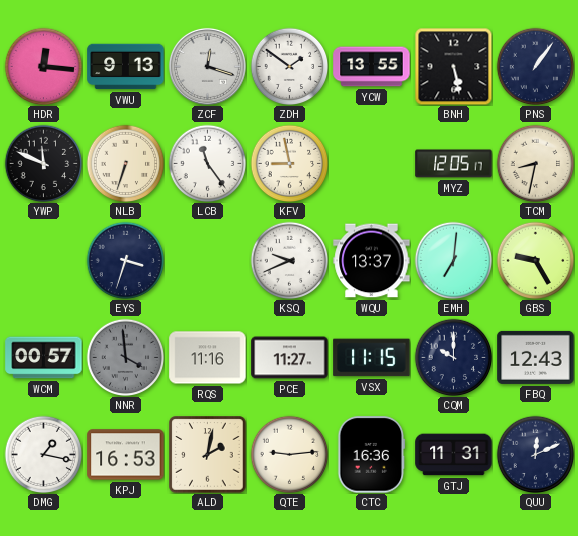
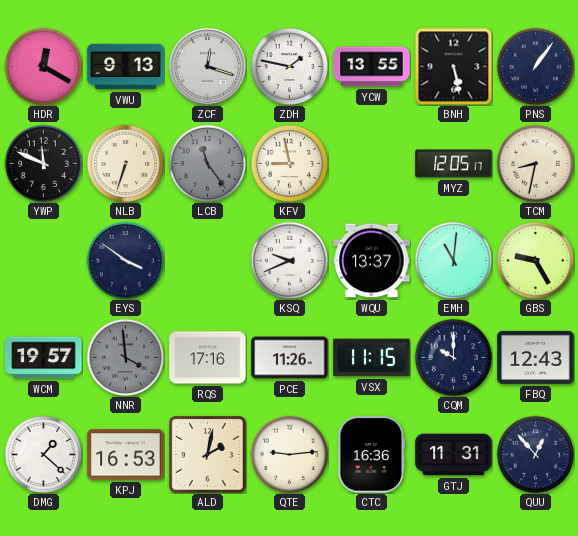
HDR: 12:16 -> 12:20 (43, 66)
ZDH: 1:51 -> 1:47 (289, 66)
LCB dial: white -> grey (207, 163)
EYS: 3:33 -> 3:51 (125, 260)
EMH: 7:01 -> 11:01 (453, 260)
WCM: 00:57 -> 19:57 (44, 358)
RQS: 11:16 -> 17:16 (208, 358)
PCE: 11:27 -> 11:26 (290, 358)
DMG: 1:17 -> 1:22 (43, 454)
QUU: 12:11 -> 12:53 (535, 454)
